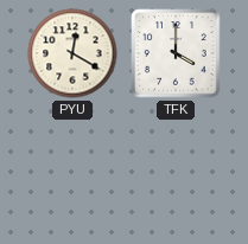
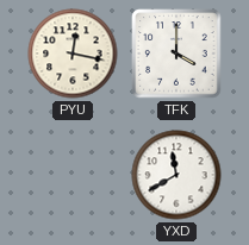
PYU: 12:20 -> 12:17 (73, 54)
YXD: none -> 11:40 (176, 175)
